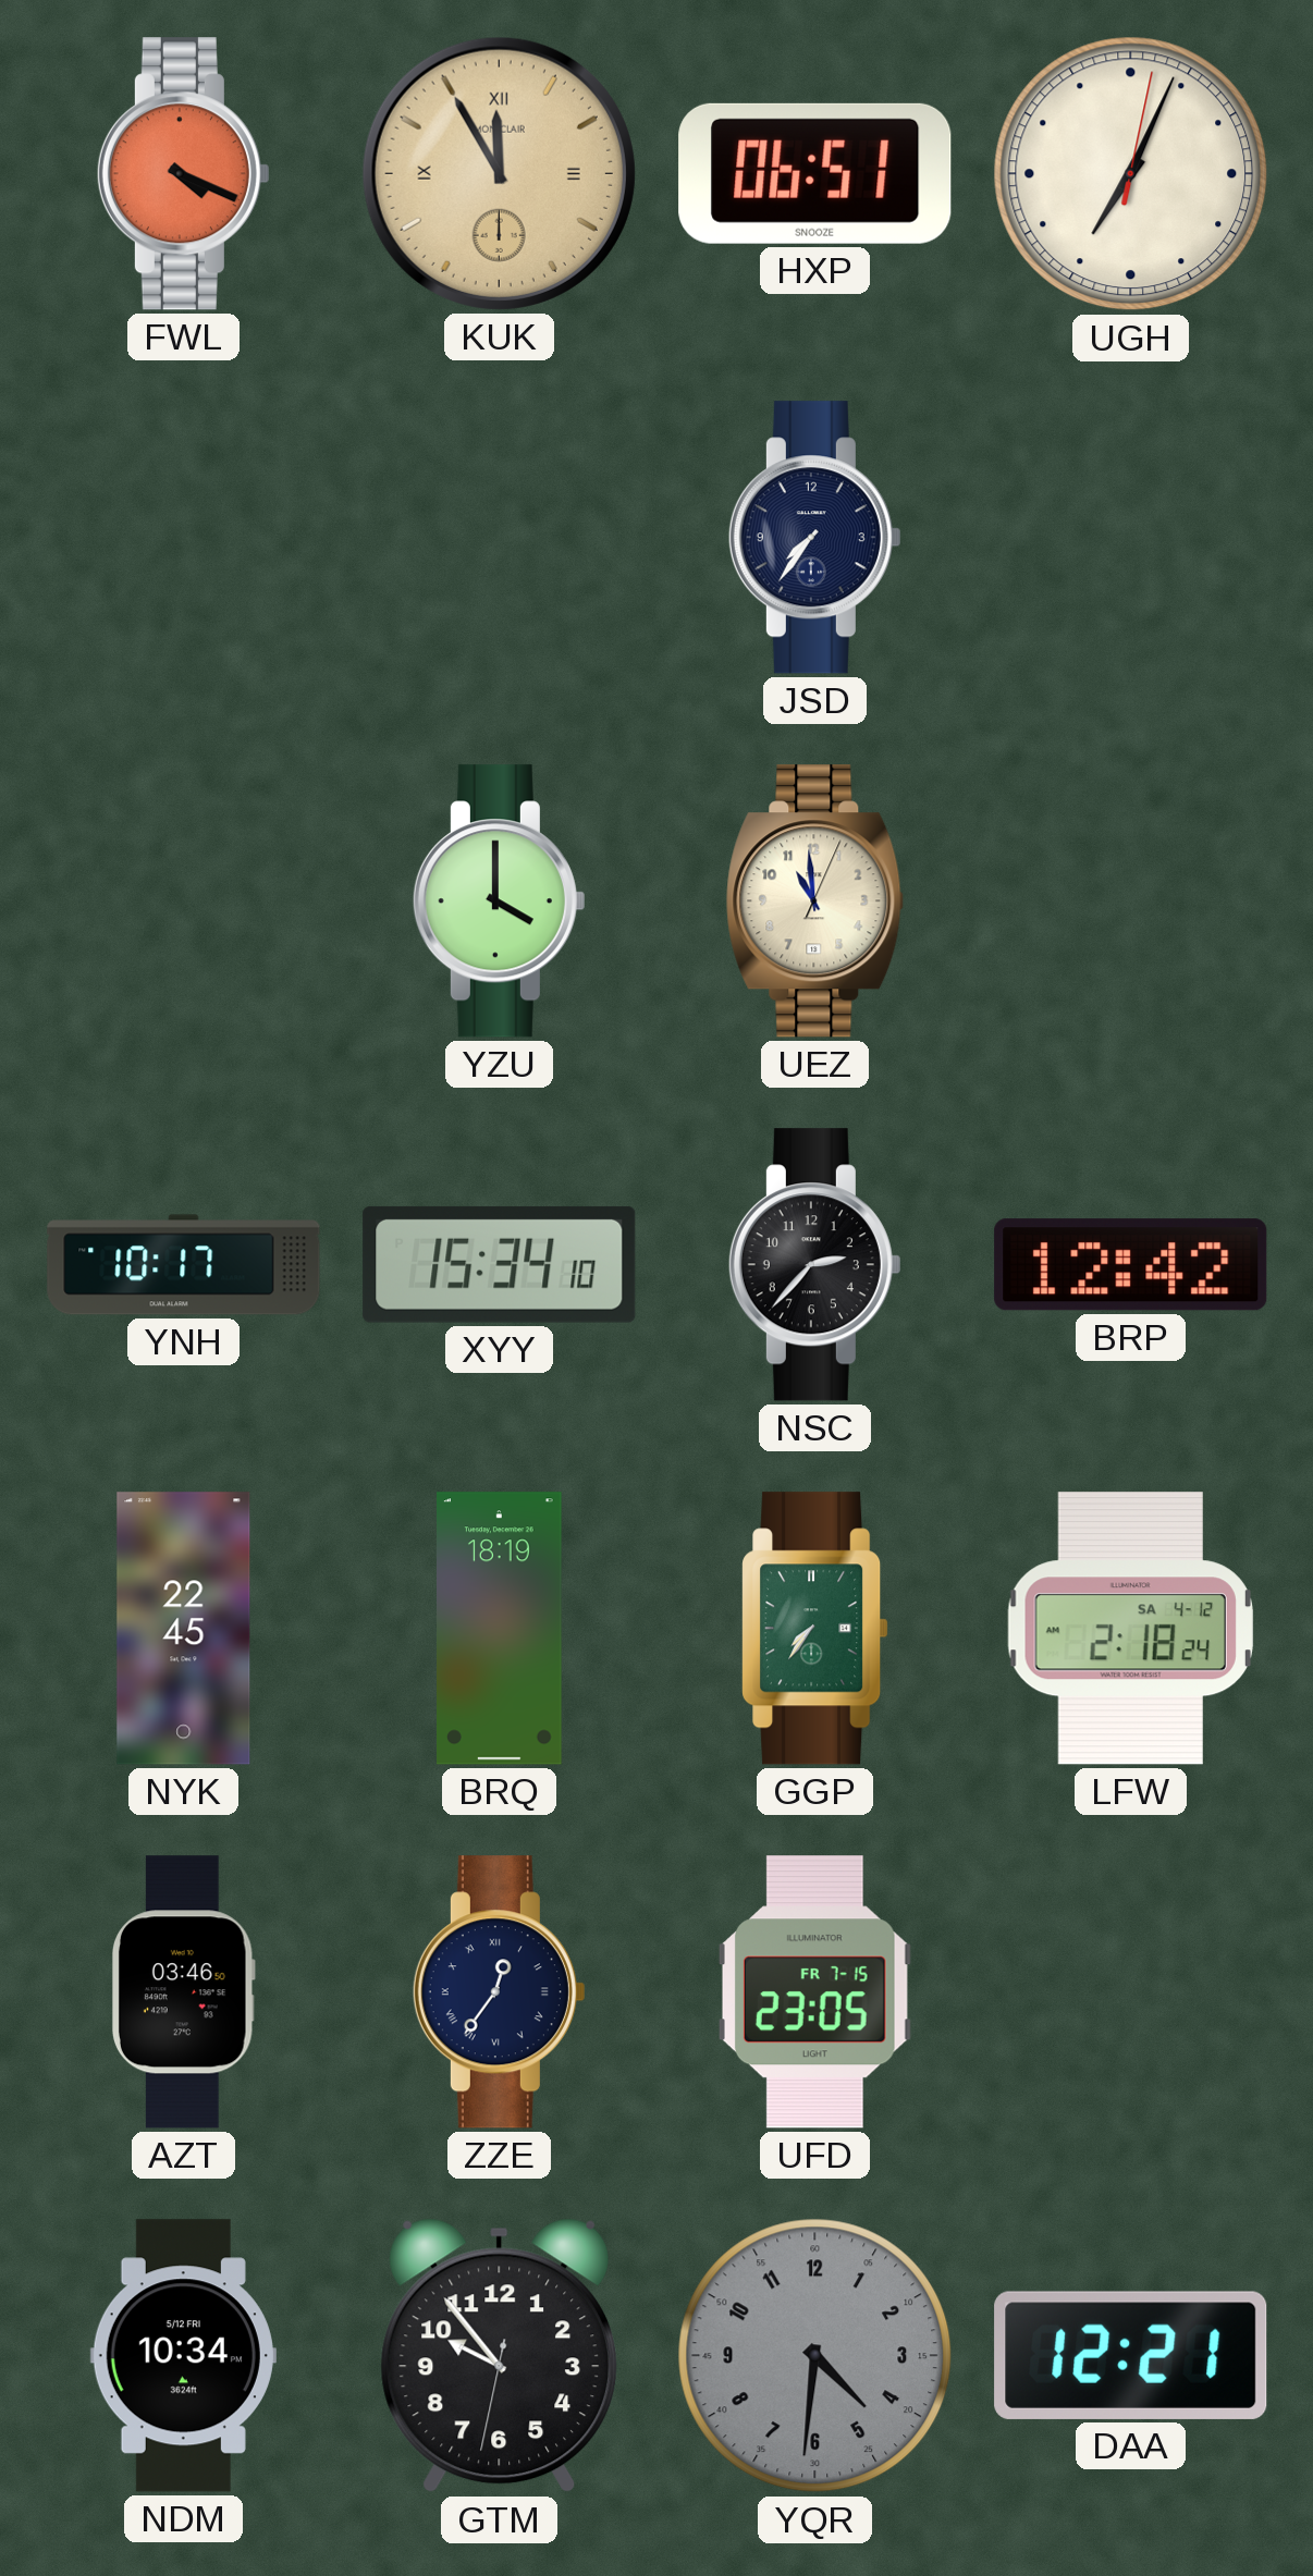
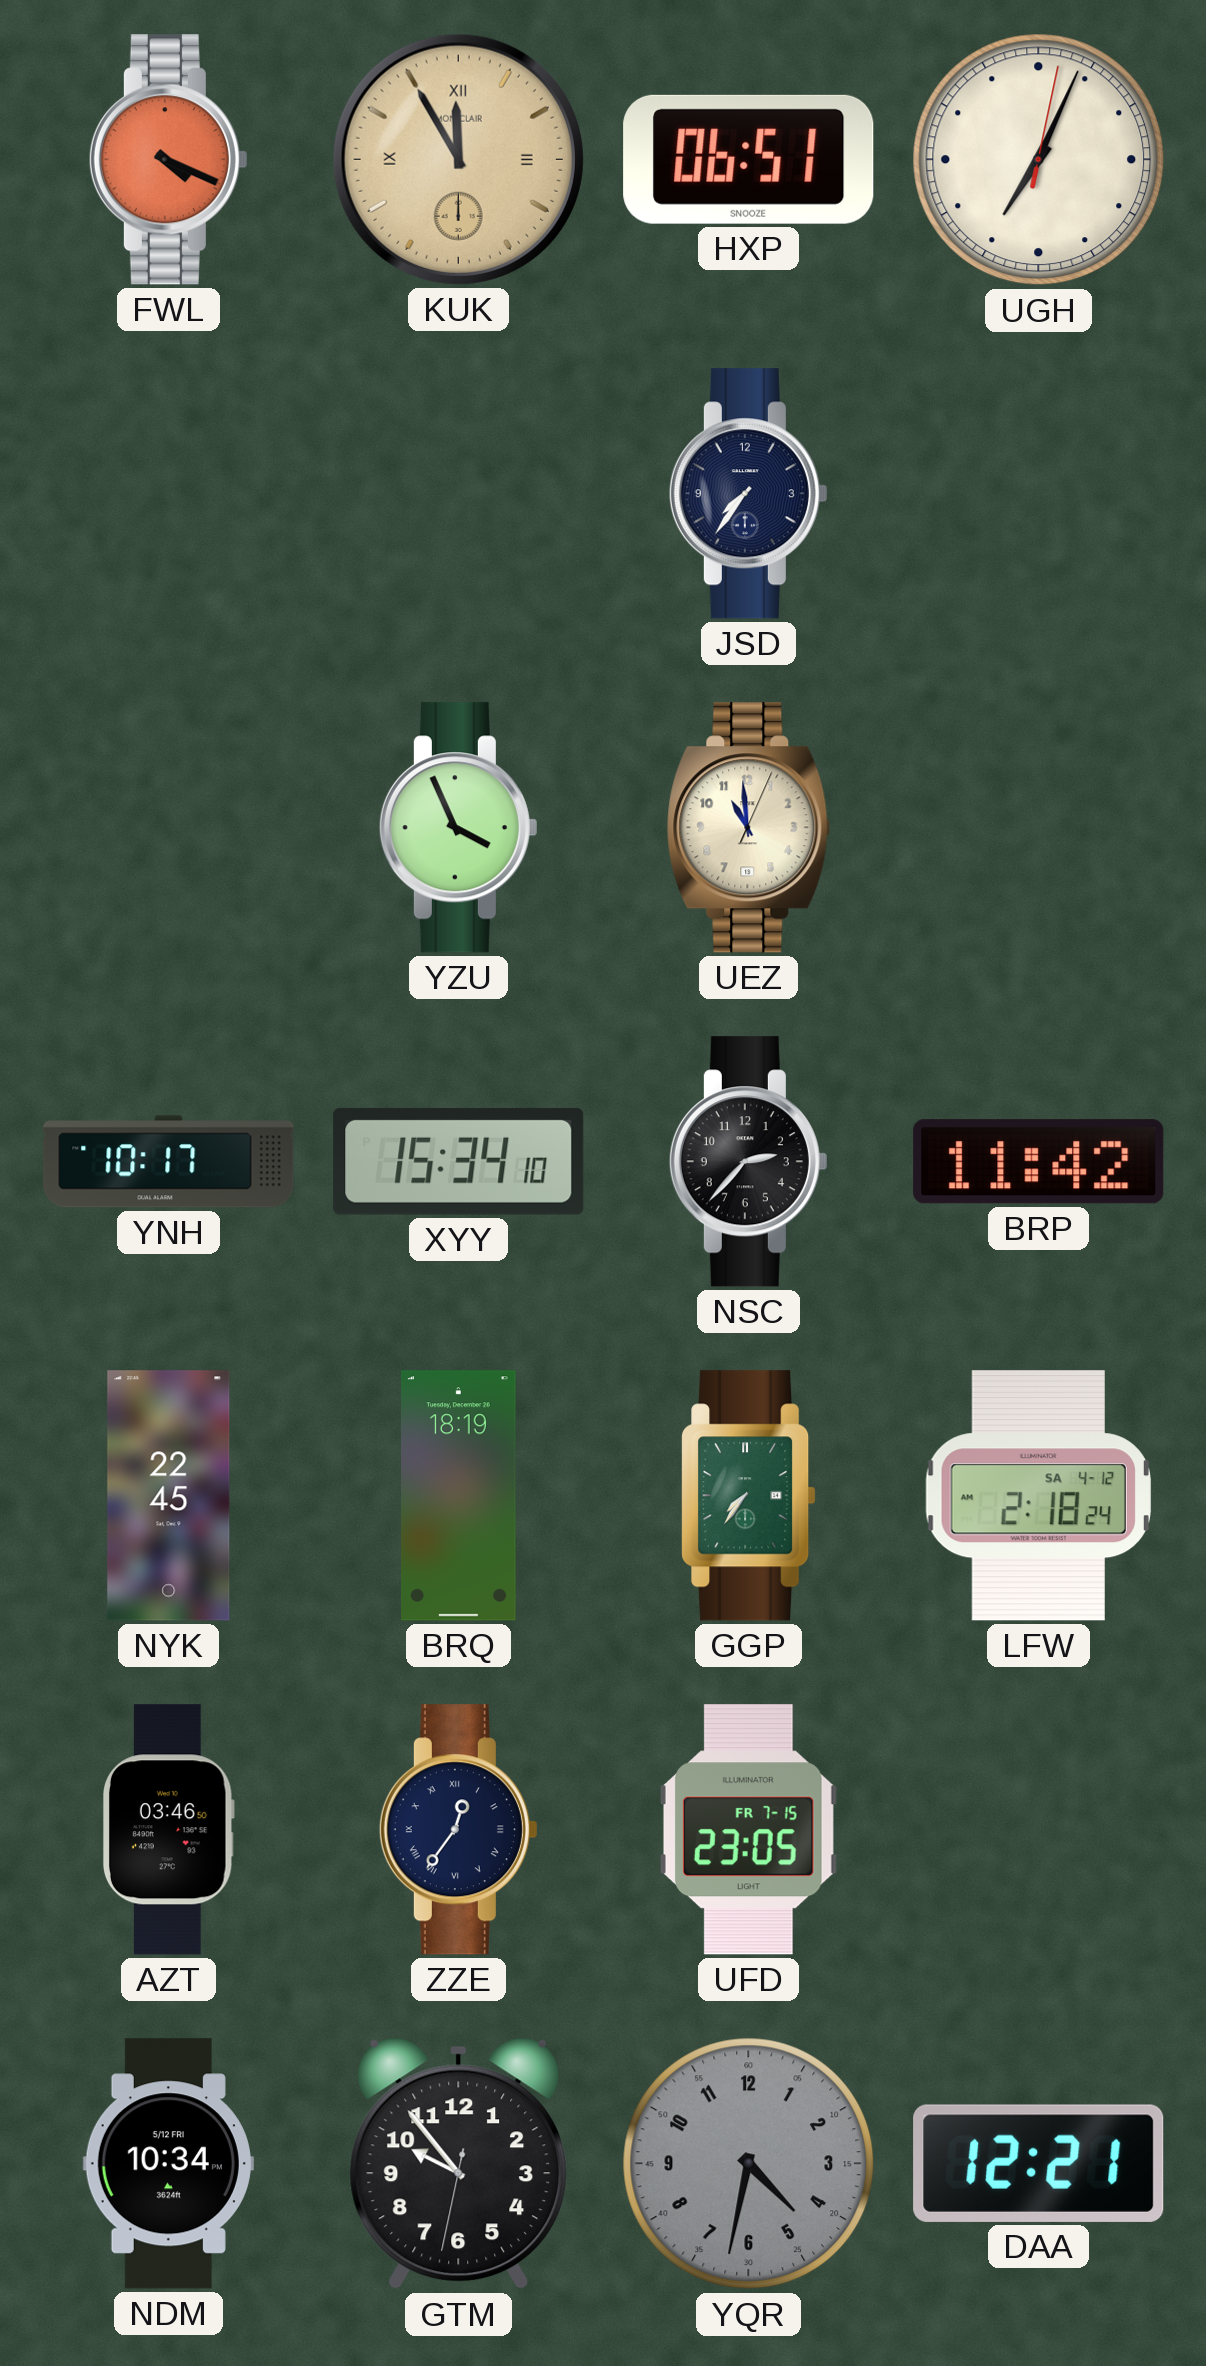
YZU: 4:00 -> 3:56 (458, 828)
BRP: 12:42 -> 11:42 (1039, 1162)
YQR: 4:31 -> 4:32 (749, 2164)
